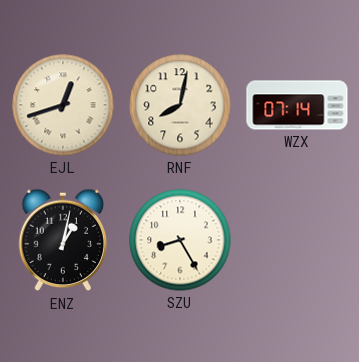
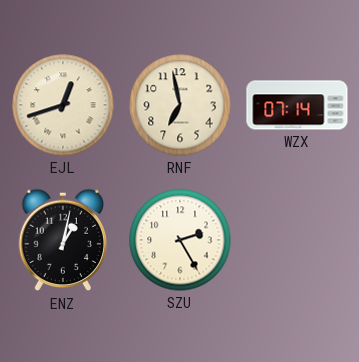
RNF: 8:02 -> 6:58 (180, 105)
SZU: 8:25 -> 2:25 (180, 240)
